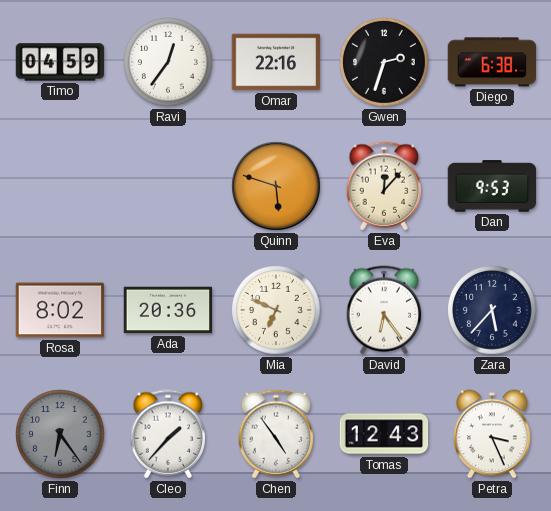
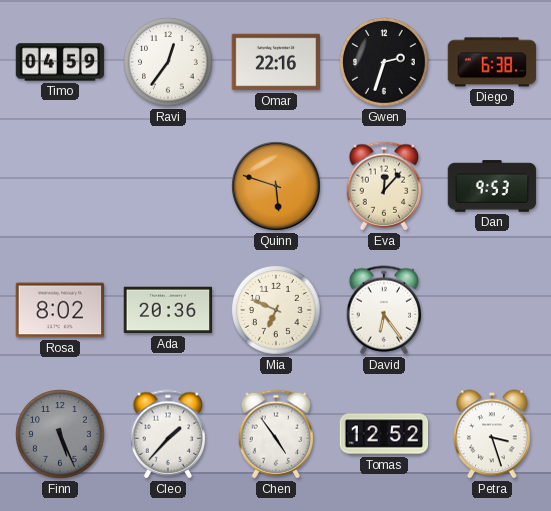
Zara: 5:37 -> none (492, 310)
Finn: 6:24 -> 5:26 (60, 434)
Tomas: 12:43 -> 12:52 (384, 434)
Petra: 3:26 -> 3:27 (492, 434)
